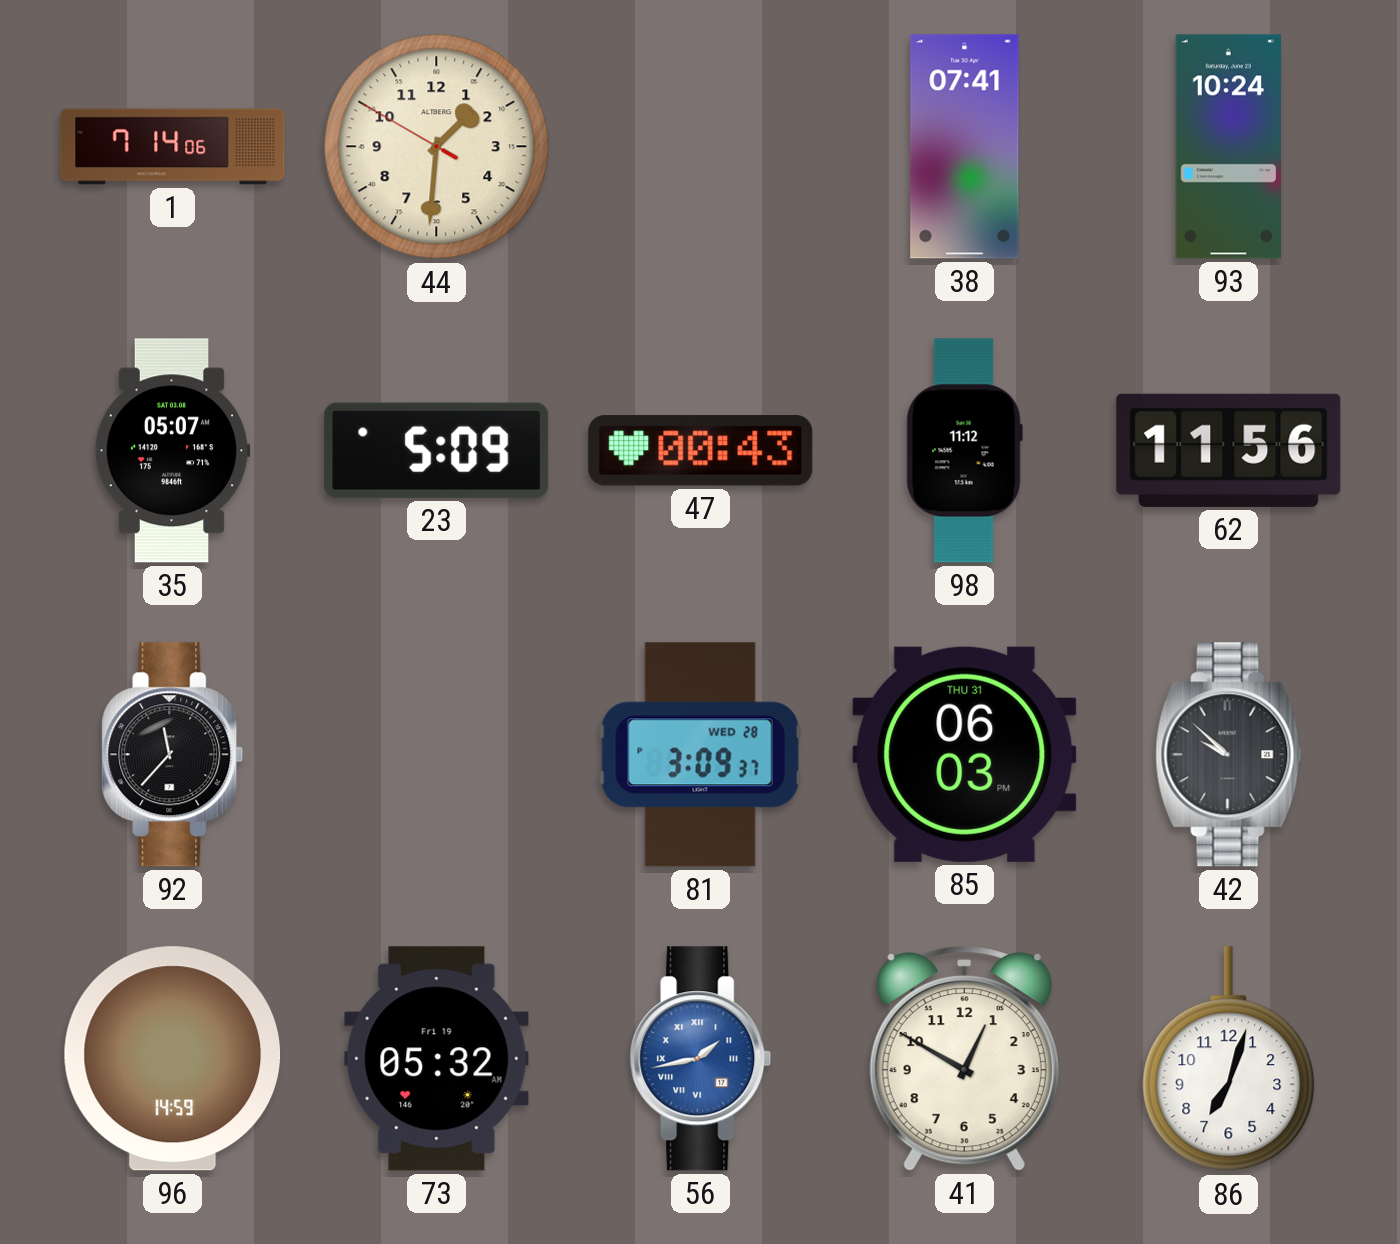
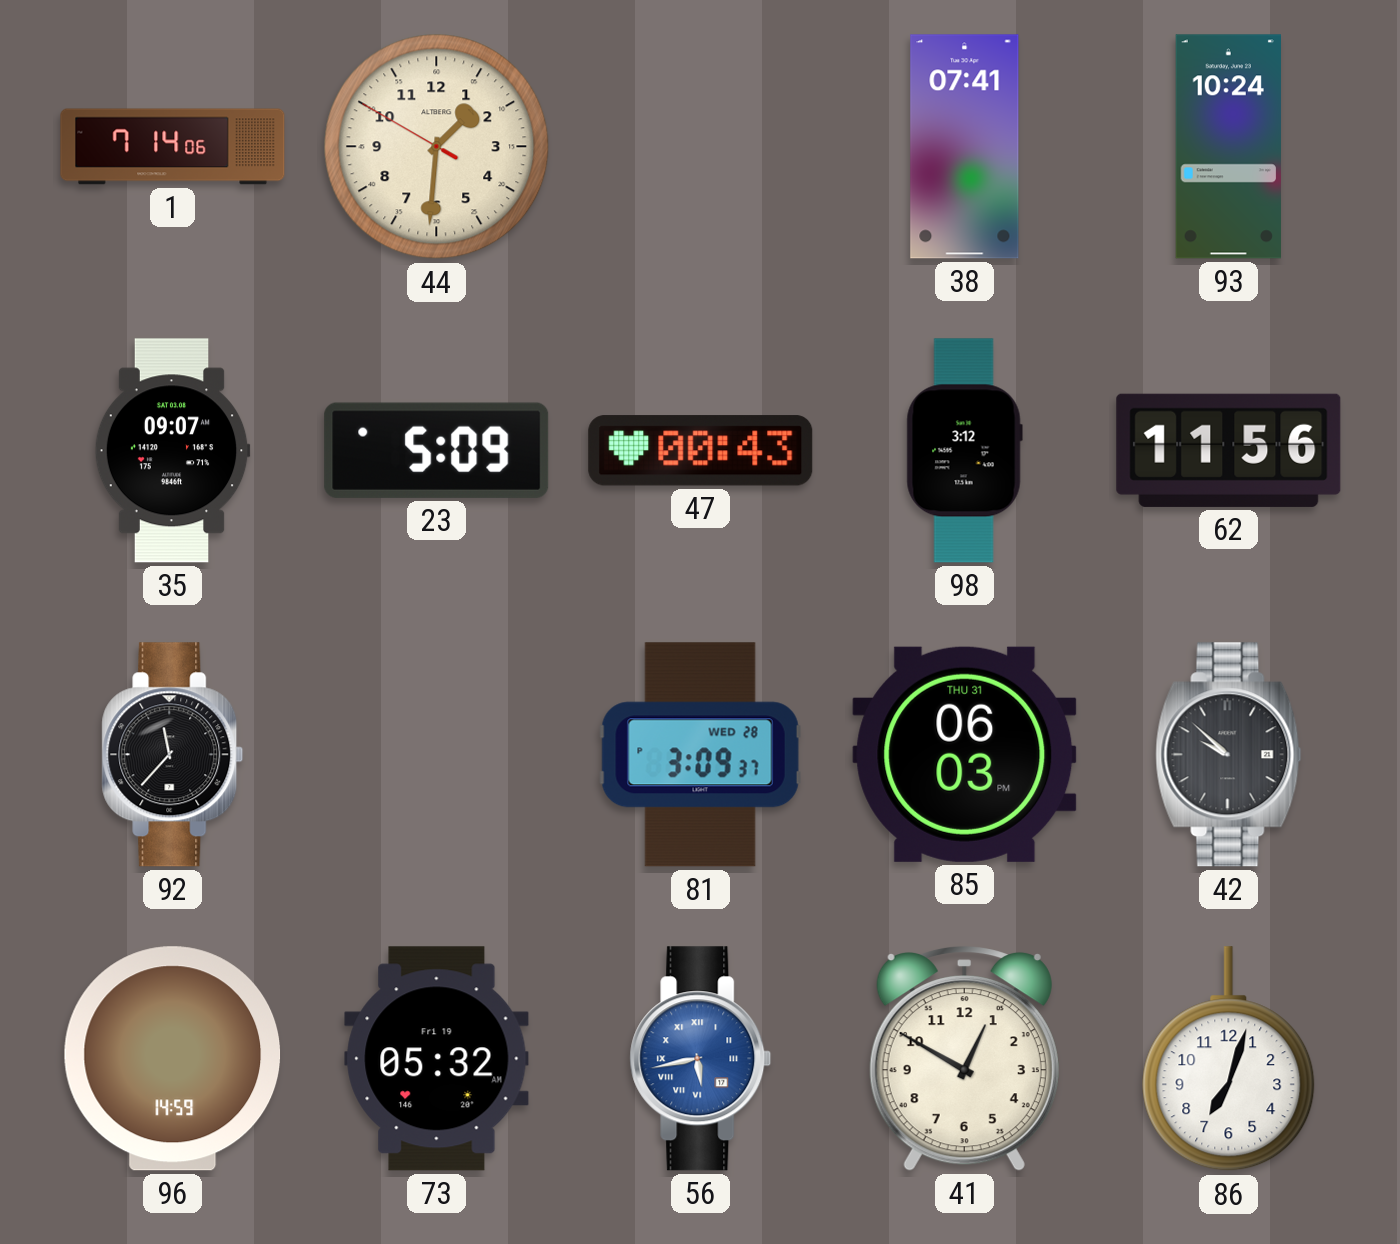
35: 05:07 -> 09:07 (172, 451)
98: 11:12 -> 3:12 (964, 451)
56: 1:43 -> 5:43 (701, 1059)
